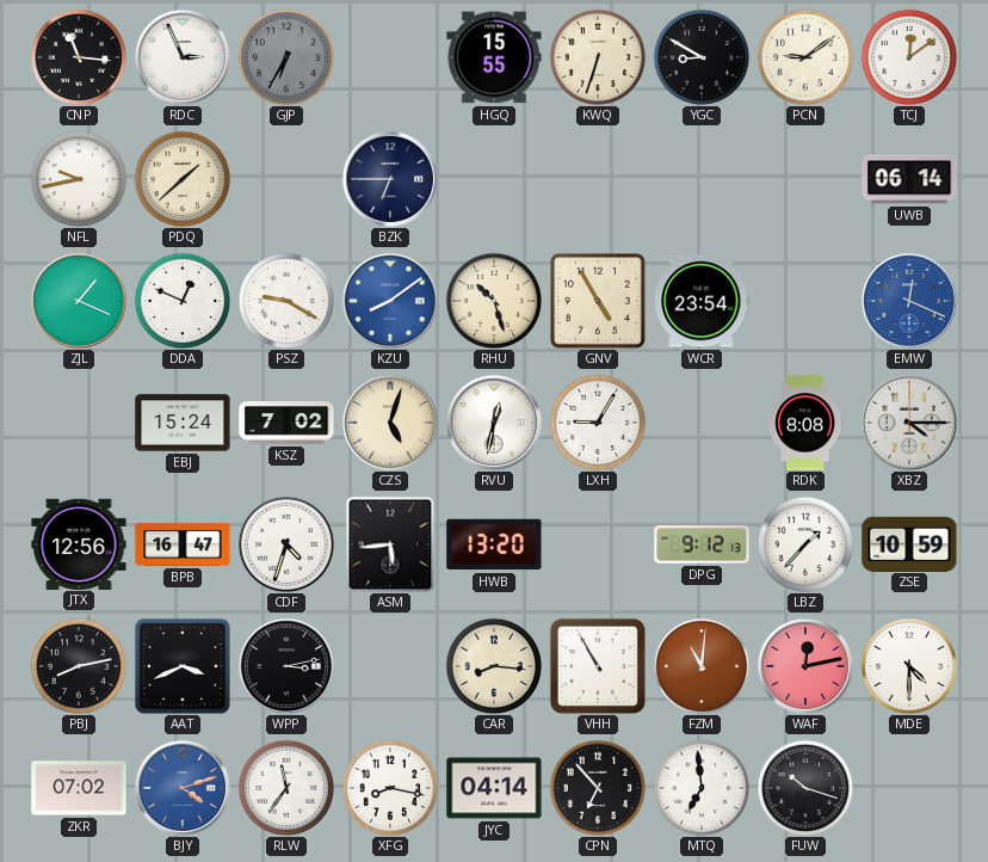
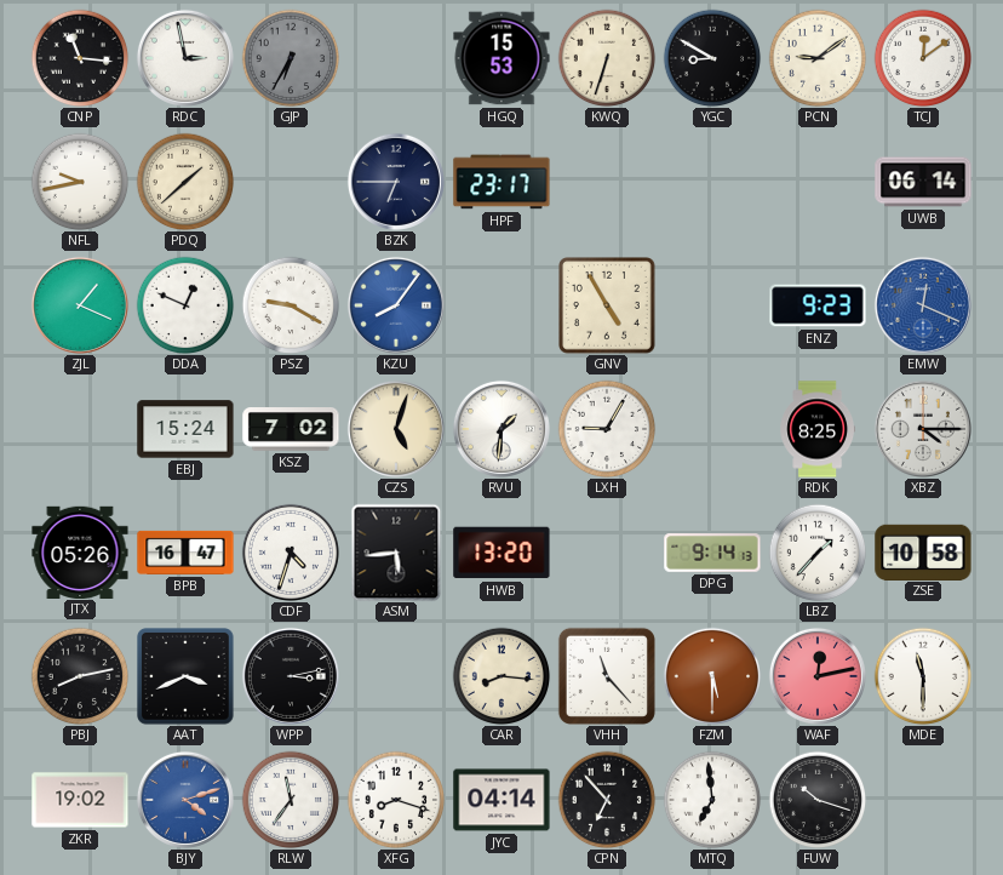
RDC: 2:56 -> 2:58 (185, 58)
HGQ: 15:55 -> 15:53 (501, 58)
HPF: none -> 23:17 (501, 182)
KZU: 8:09 -> 8:06 (396, 305)
RHU: 10:27 -> none (494, 301)
WCR: 23:54 -> none (702, 301)
ENZ: none -> 9:23 (818, 305)
RVU: 12:32 -> 1:31 (501, 429)
RDK: 8:08 -> 8:25 (816, 429)
JTX: 12:56 -> 05:26 (80, 551)
DPG: 9:12 -> 9:14 (712, 553)
ZSE: 10:59 -> 10:58 (923, 551)
VHH: 10:55 -> 11:23 (607, 676)
FZM: 11:01 -> 5:30 (712, 676)
MDE: 4:30 -> 11:30 (923, 676)
ZKR: 07:02 -> 19:02 (80, 800)
XFG: 8:17 -> 8:18 (396, 800)
